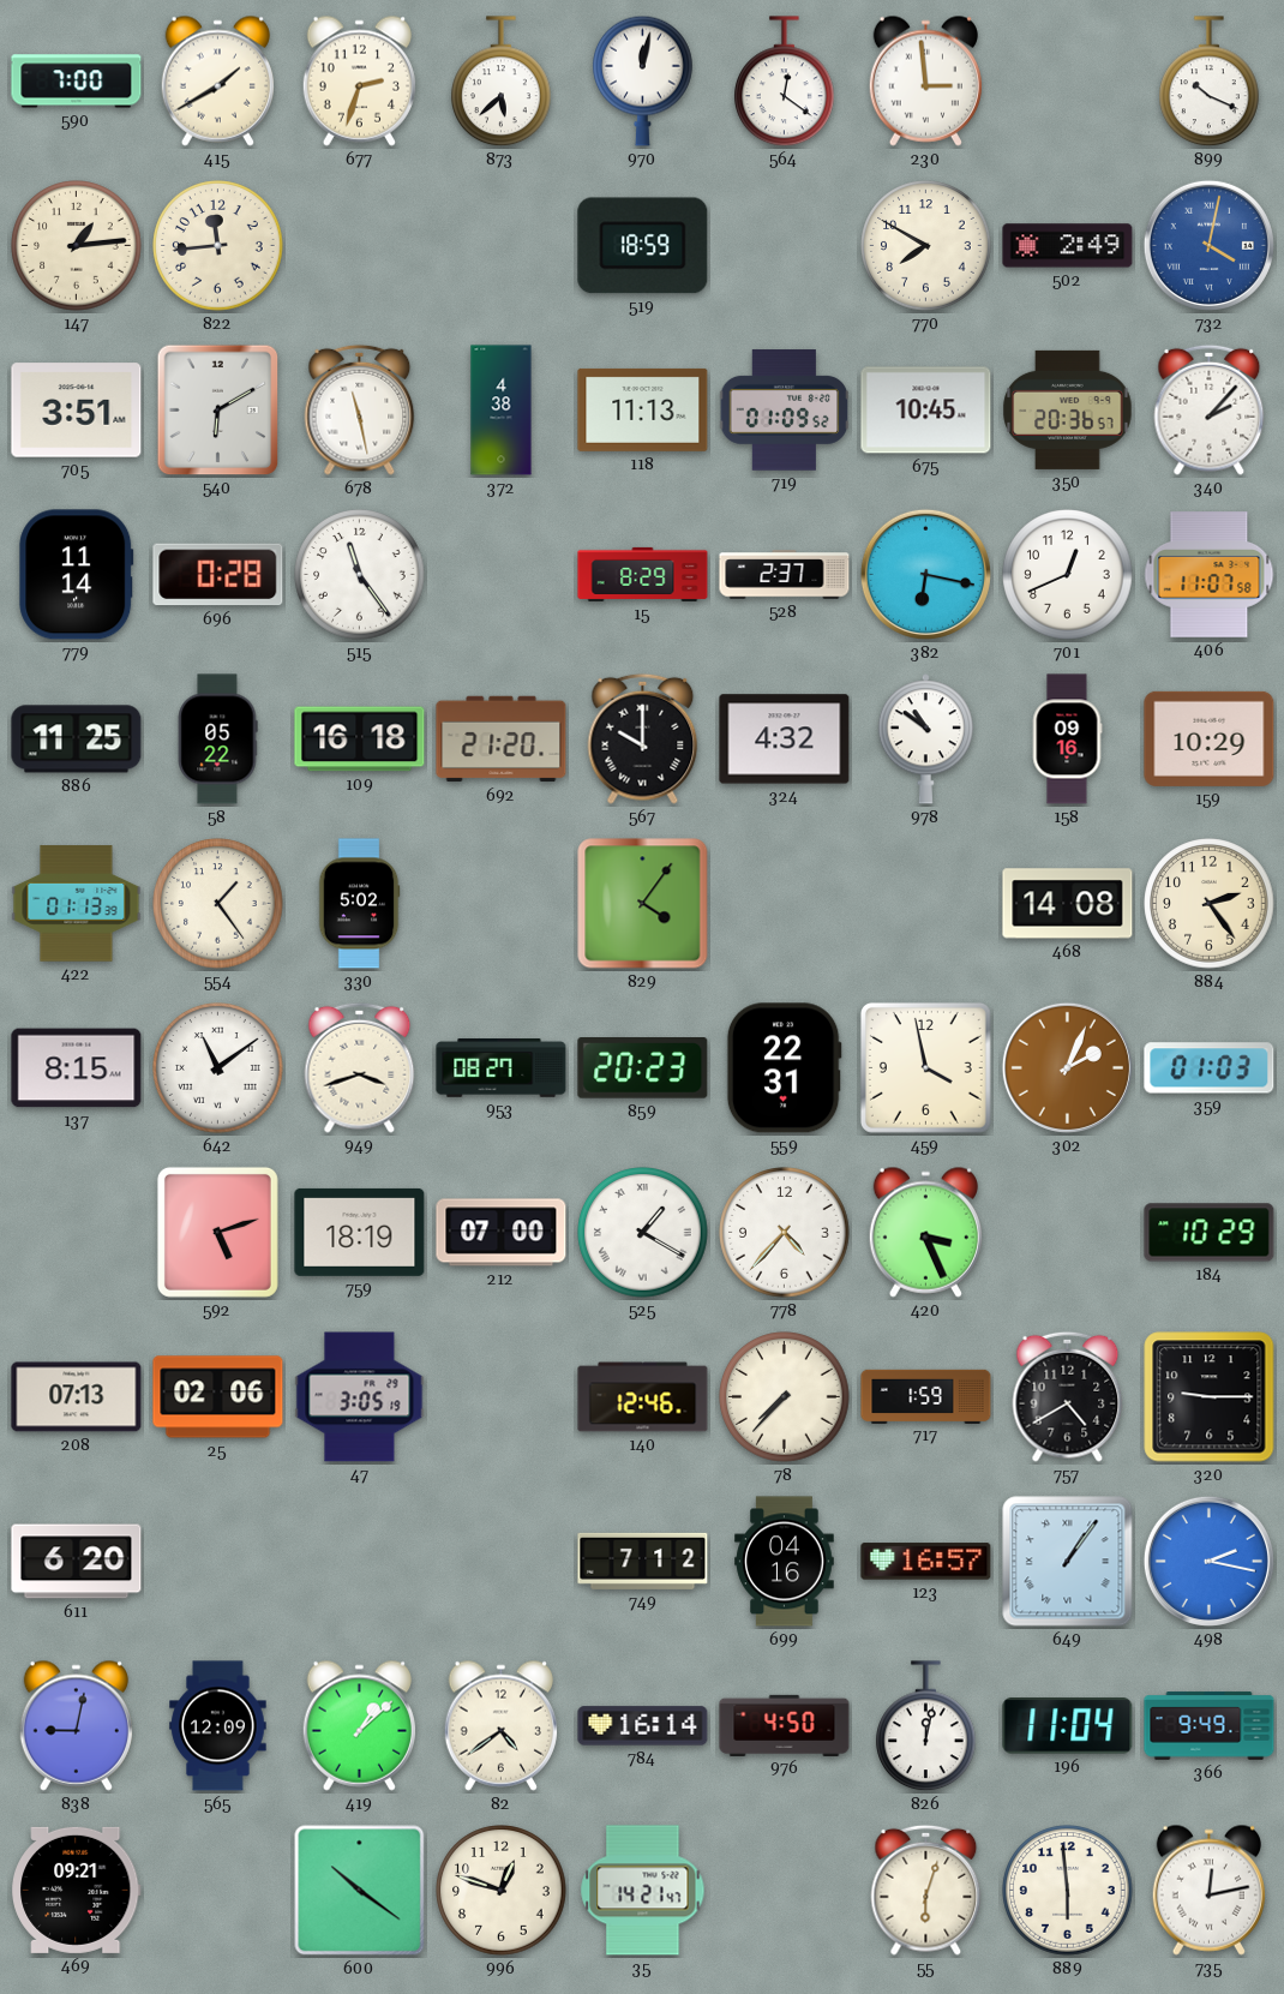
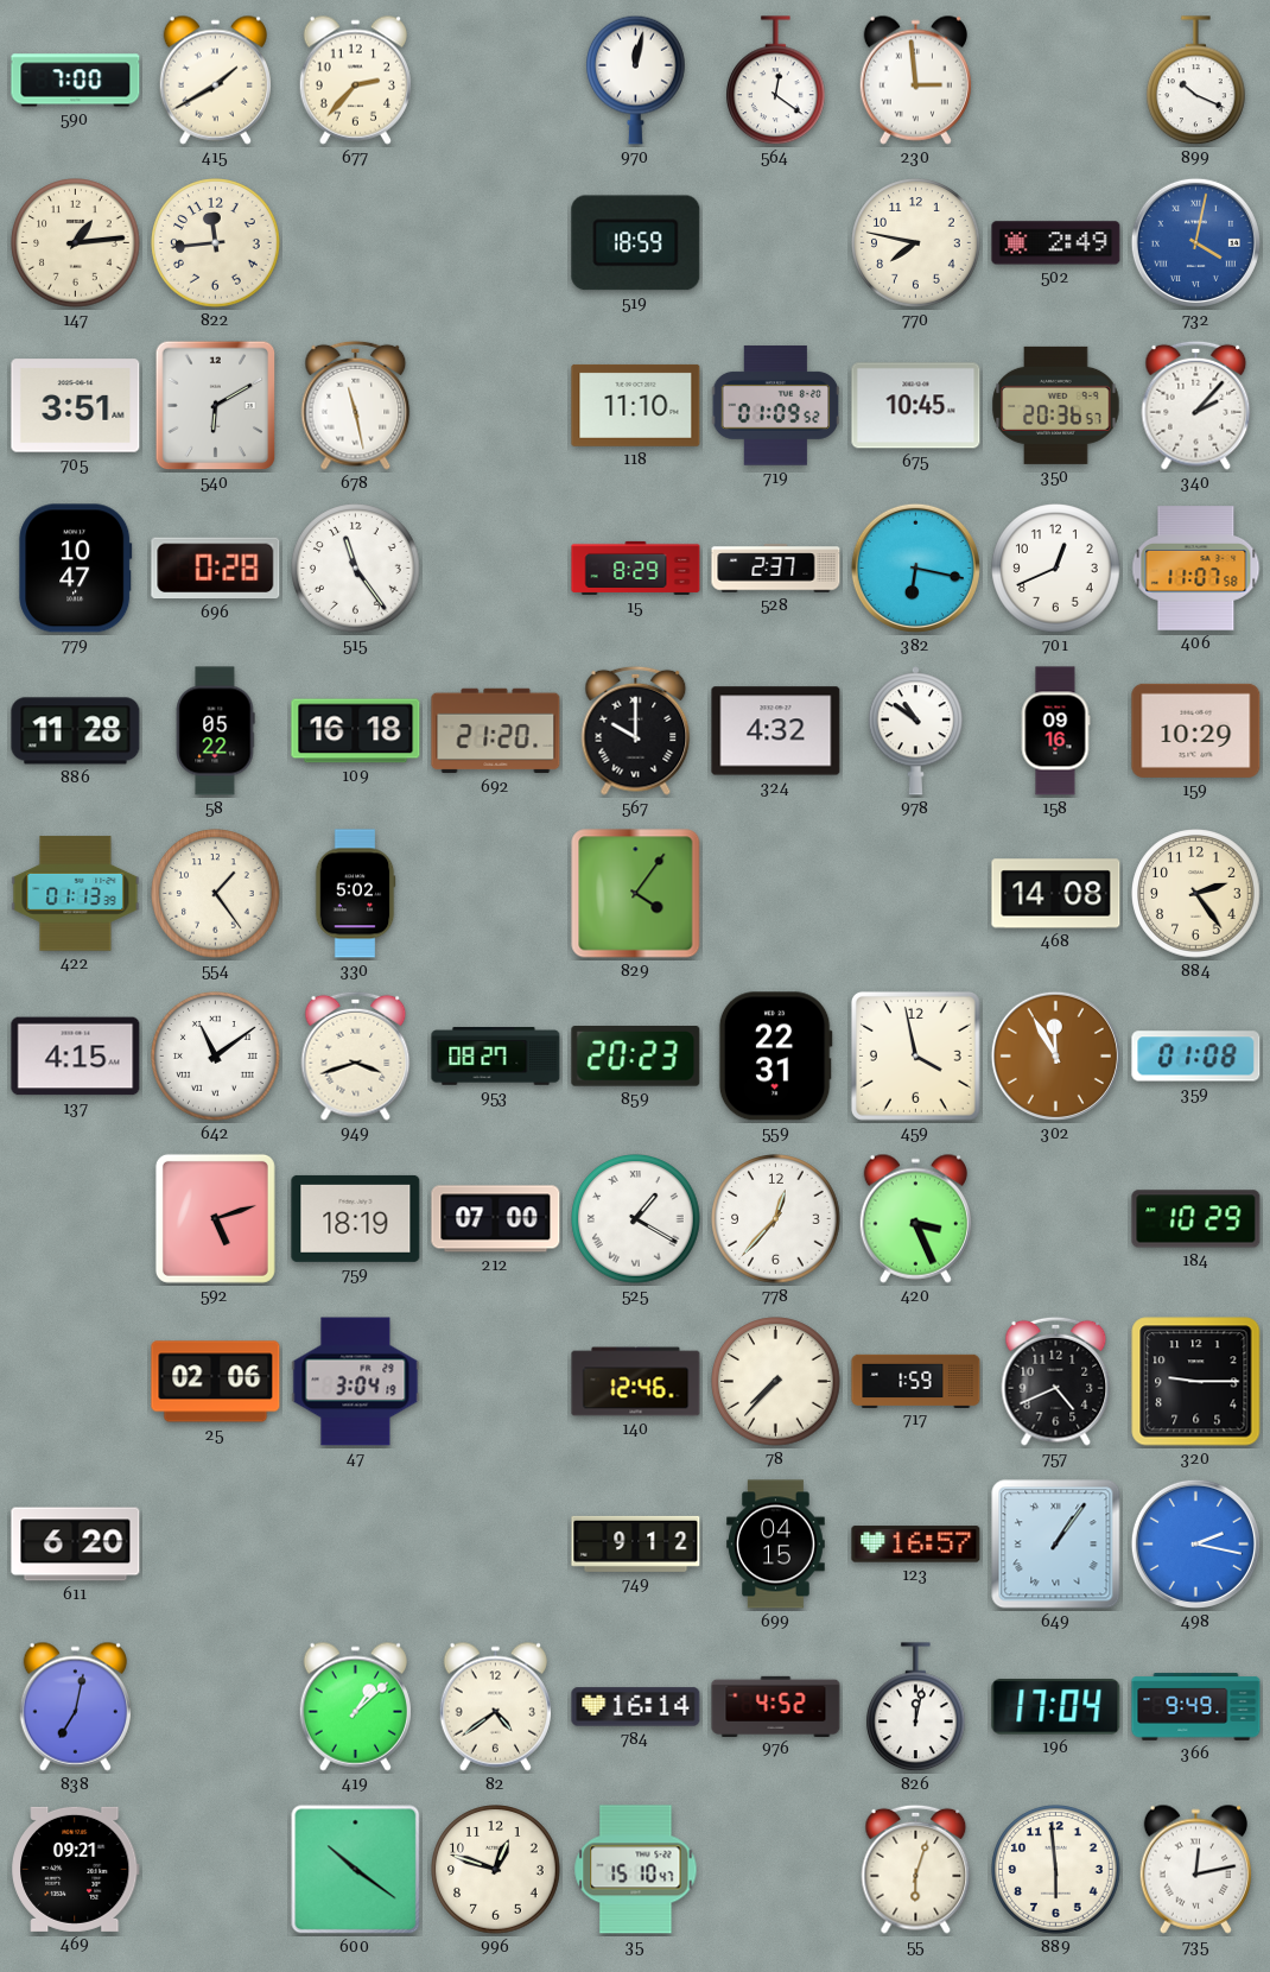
677: 2:33 -> 2:37 (355, 80)
873: 5:38 -> none (502, 82)
770: 7:50 -> 7:47 (916, 243)
372: 4:38 -> none (502, 411)
118: 11:13 -> 11:10 (636, 405)
779: 11:14 -> 10:47 (76, 569)
886: 11:25 -> 11:28 (76, 731)
137: 8:15 -> 4:15 (76, 1057)
302: 2:04 -> 11:55 (1055, 1055)
359: 01:03 -> 01:08 (1196, 1057)
778: 4:37 -> 12:37 (776, 1219)
208: 07:13 -> none (77, 1397)
47: 3:05 -> 3:04 (356, 1382)
757: 4:40 -> 4:41 (1056, 1381)
749: 7:12 -> 9:12 (636, 1543)
699: 04:16 -> 04:15 (776, 1545)
838: 9:02 -> 7:02 (75, 1706)
565: 12:09 -> none (218, 1726)
976: 4:50 -> 4:52 (776, 1706)
196: 11:04 -> 17:04 (1056, 1707)
35: 14:21 -> 15:10 (636, 1870)
